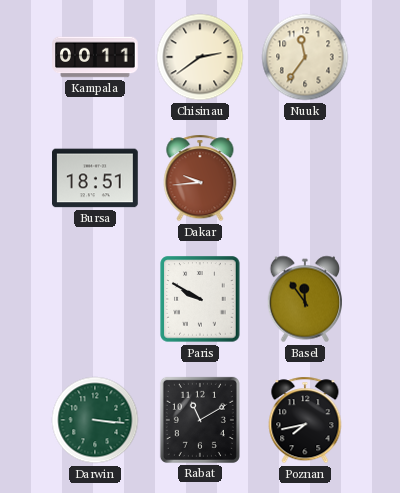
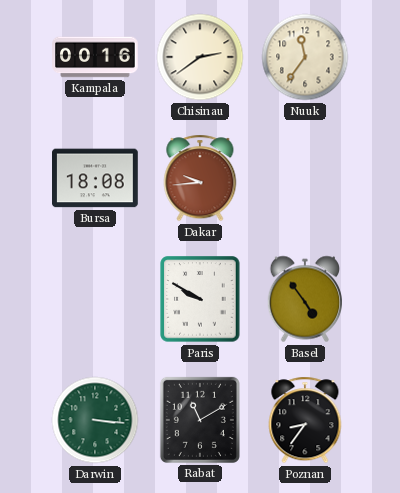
Kampala: 00:11 -> 00:16 (95, 57)
Bursa: 18:51 -> 18:08 (96, 178)
Basel: 11:54 -> 4:54 (304, 299)
Poznan: 7:43 -> 8:36 (305, 420)
